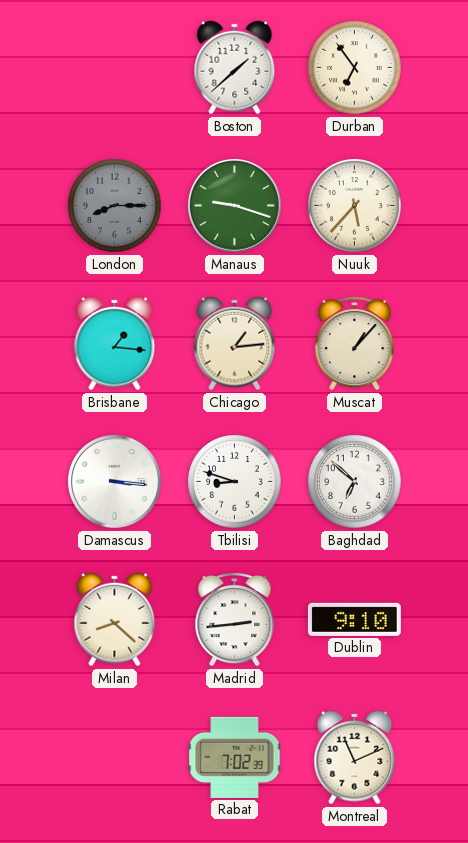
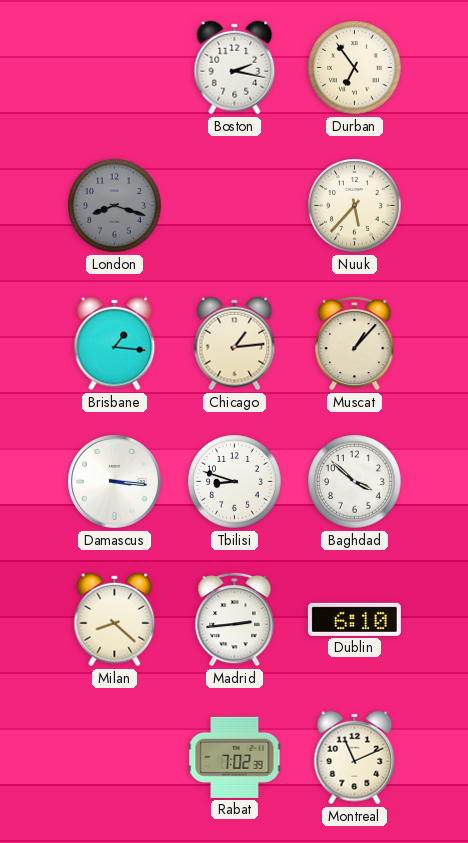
Boston: 1:38 -> 2:17 (235, 68)
London: 8:15 -> 8:18 (115, 206)
Manaus: 9:18 -> none (235, 206)
Baghdad: 6:52 -> 3:52 (355, 482)
Dublin: 9:10 -> 6:10 (354, 619)
